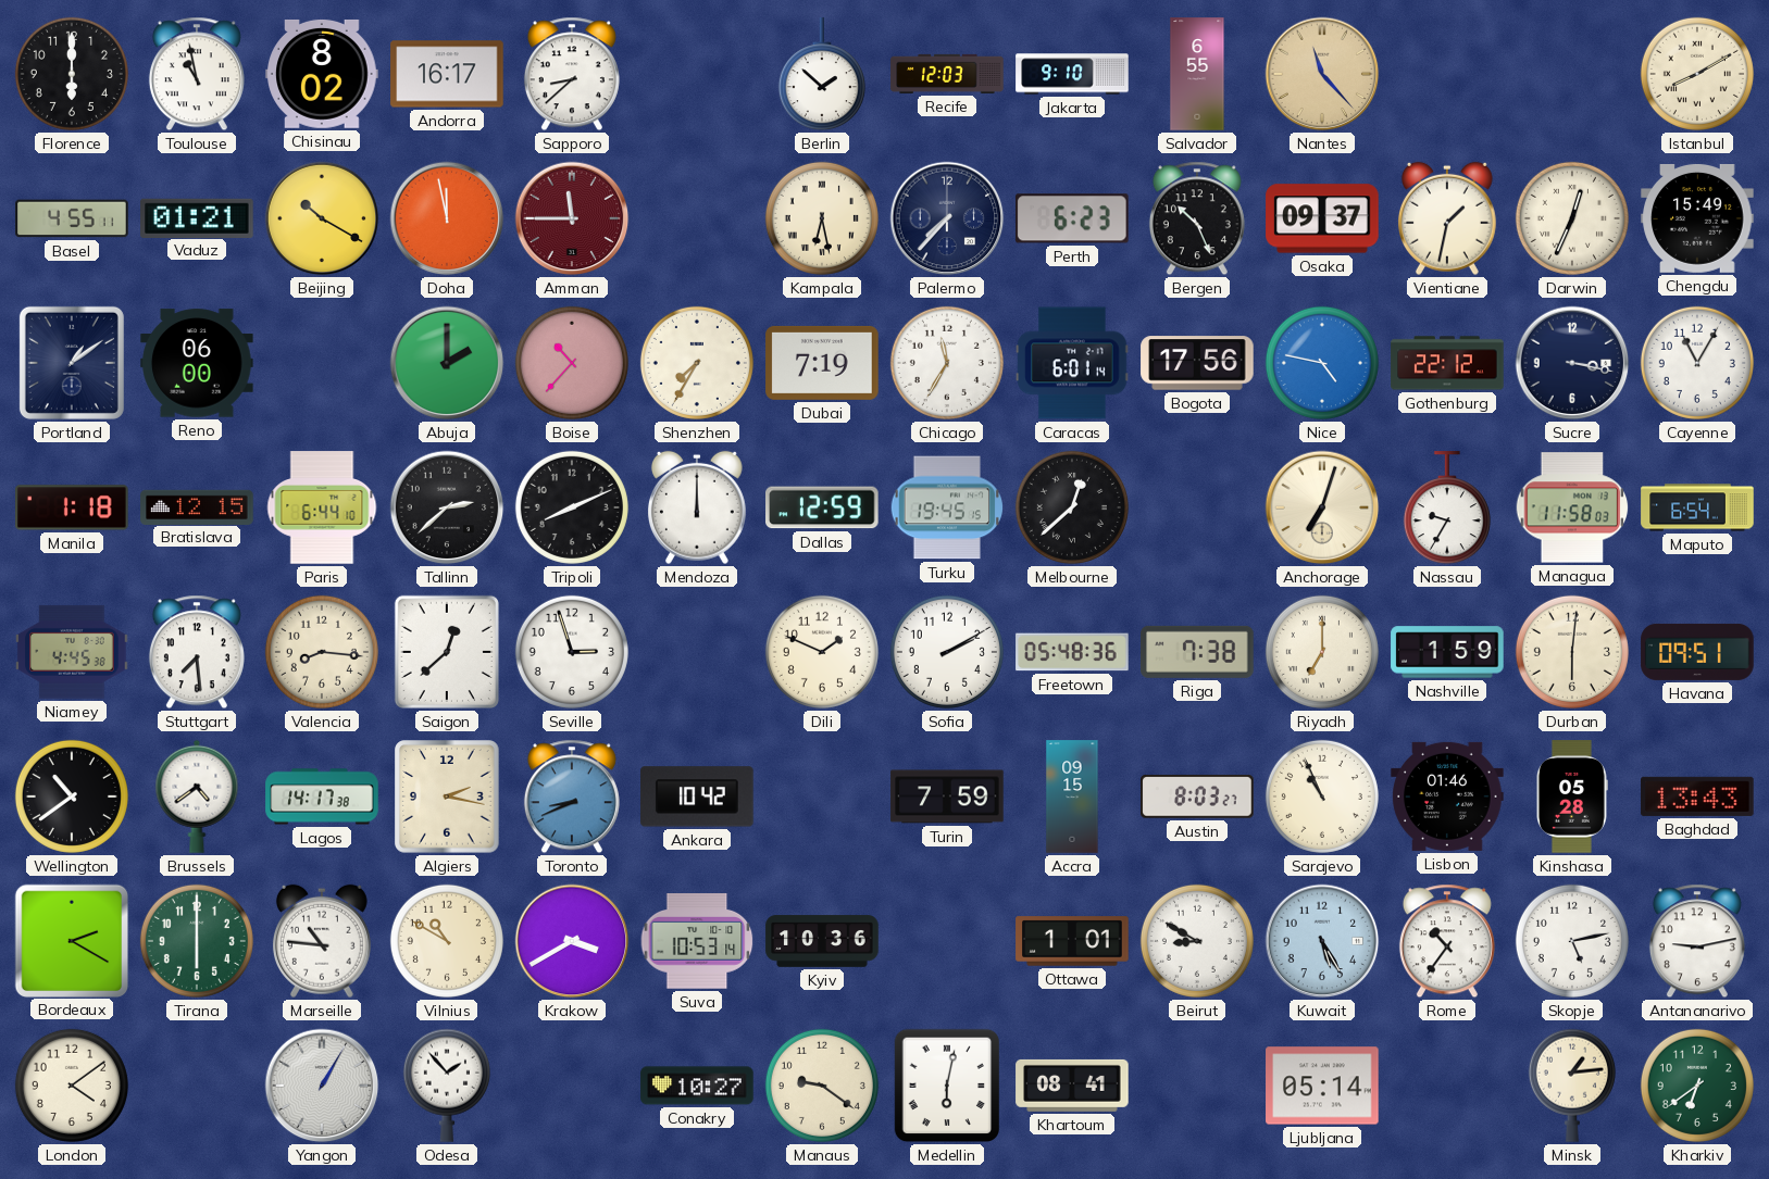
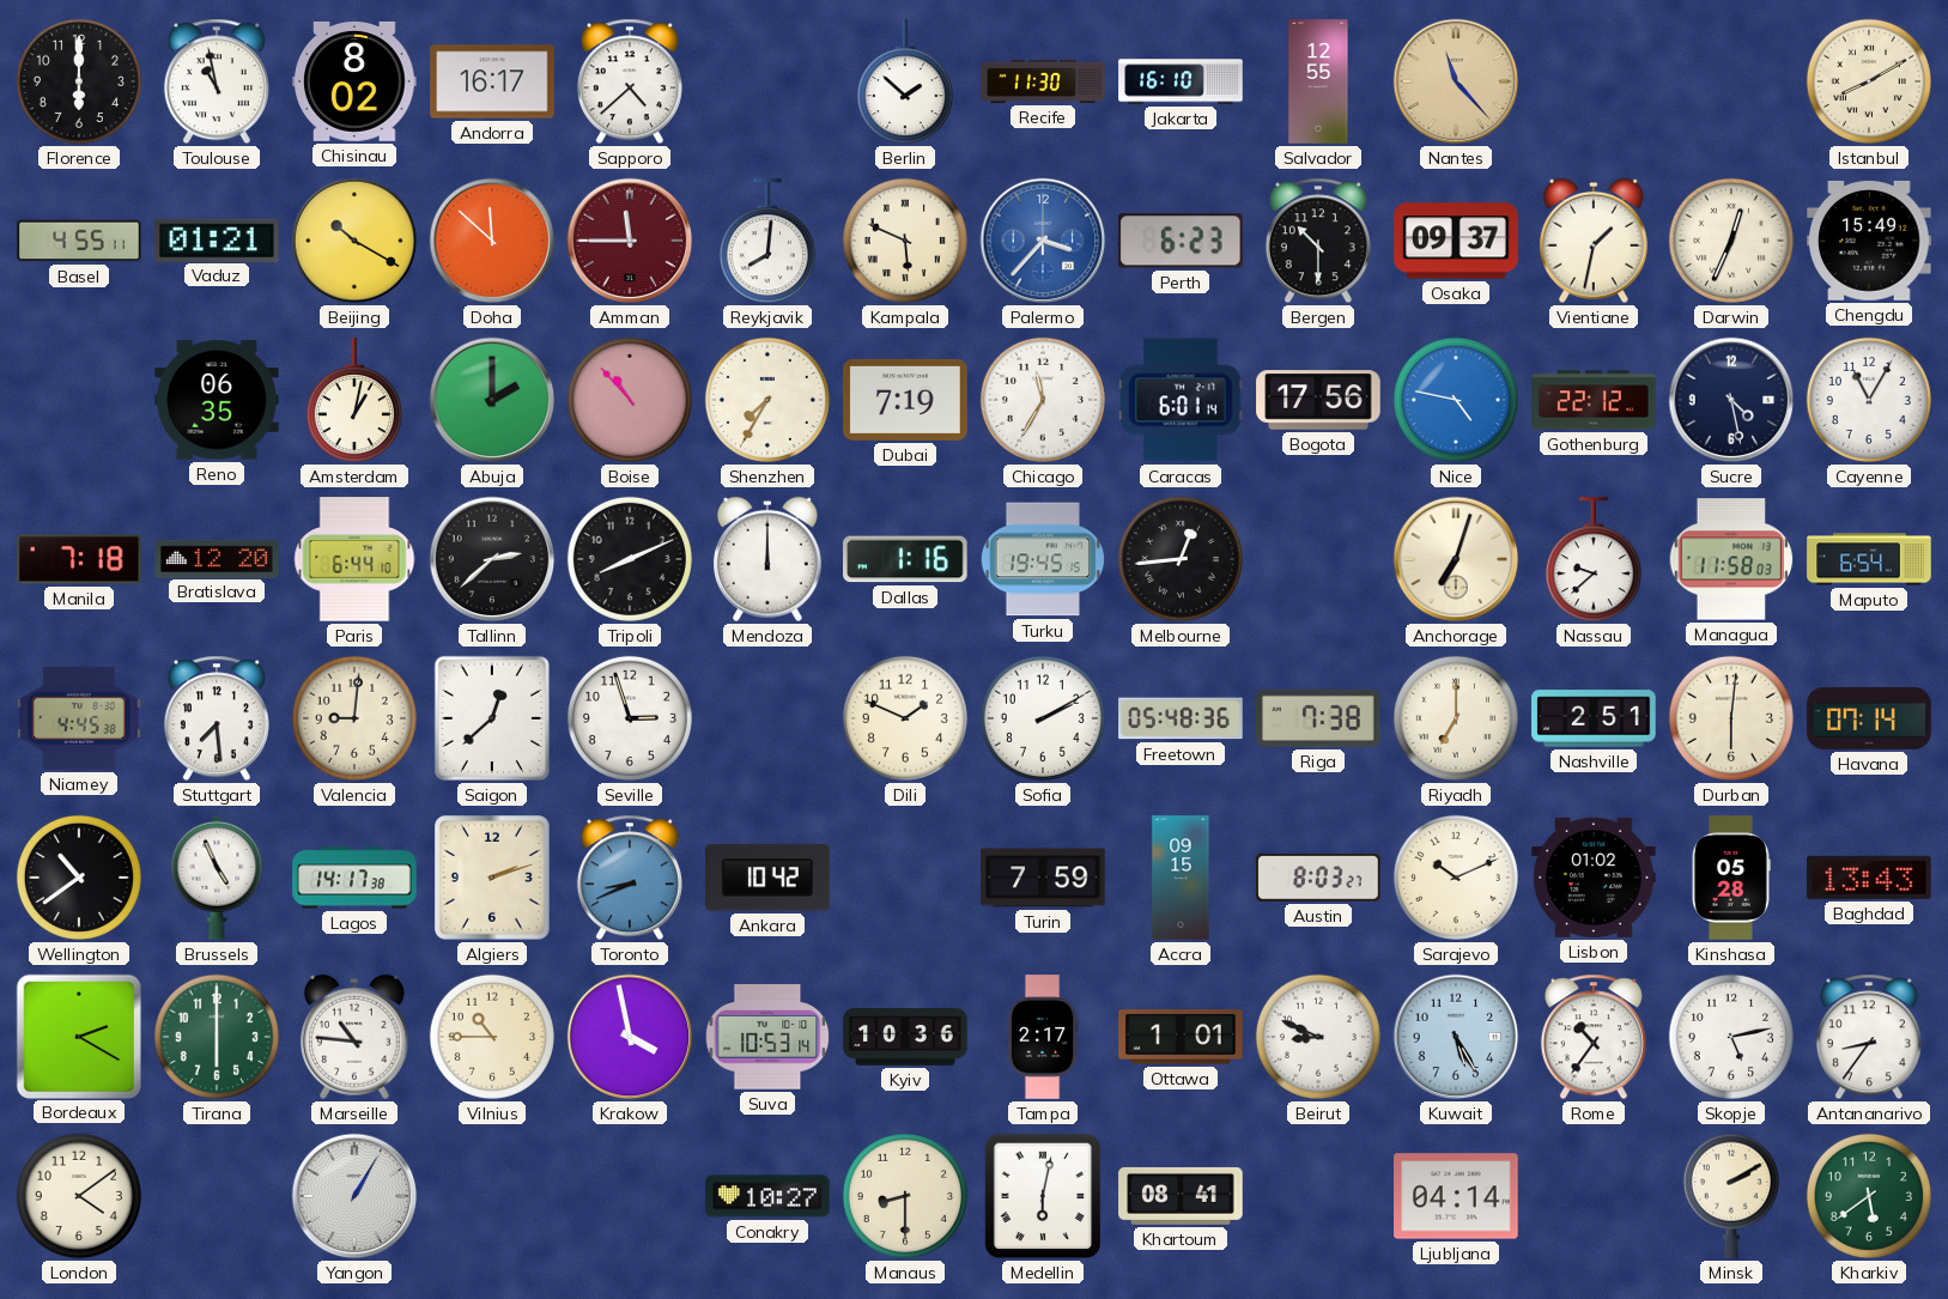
Sapporo: 8:38 -> 4:38 (630, 81)
Recife: 12:03 -> 11:30 (1043, 81)
Jakarta: 9:10 -> 16:10 (1181, 81)
Salvador: 6:55 -> 12:55 (1318, 81)
Doha: 11:58 -> 11:52 (492, 241)
Reykjavik: none -> 8:01 (767, 242)
Kampala: 6:28 -> 5:49 (905, 241)
Palermo: 7:37 -> 3:37 (1043, 241)
Palermo dial: navy -> blue (1043, 241)
Bergen: 10:26 -> 10:30 (1318, 241)
Portland: 1:09 -> none (72, 363)
Reno: 06:00 -> 06:35 (217, 400)
Amsterdam: none -> 1:02 (354, 401)
Boise: 10:37 -> 10:53 (630, 400)
Sucre: 3:17 -> 4:28 (1731, 400)
Manila: 1:18 -> 7:18 (79, 559)
Bratislava: 12:15 -> 12:20 (217, 558)
Dallas: 12:59 -> 1:16 (905, 559)
Melbourne: 12:38 -> 12:44 (1181, 559)
Nassau: 9:35 -> 9:38 (1594, 560)
Valencia: 8:16 -> 9:01 (354, 718)
Nashville: 1:59 -> 2:51 (1594, 718)
Havana: 09:51 -> 07:14 (1869, 718)
Brussels: 4:39 -> 4:56 (217, 878)
Algiers: 2:17 -> 2:12 (492, 878)
Sarajevo: 10:56 -> 10:11 (1456, 878)
Lisbon: 01:46 -> 01:02 (1594, 878)
Vilnius: 10:50 -> 10:45 (492, 1037)
Krakow: 3:40 -> 3:58 (630, 1037)
Tampa: none -> 2:17 (1043, 1037)
Beirut: 8:50 -> 8:49 (1318, 1037)
Antananarivo: 9:13 -> 8:36 (1869, 1037)
Odesa: 1:53 -> none (447, 1086)
Manaus: 9:21 -> 8:30 (905, 1196)
Ljubljana: 05:14 -> 04:14 (1456, 1196)
Minsk: 1:14 -> 2:10 (1731, 1196)
Kharkiv: 6:39 -> 5:39 (1869, 1196)
